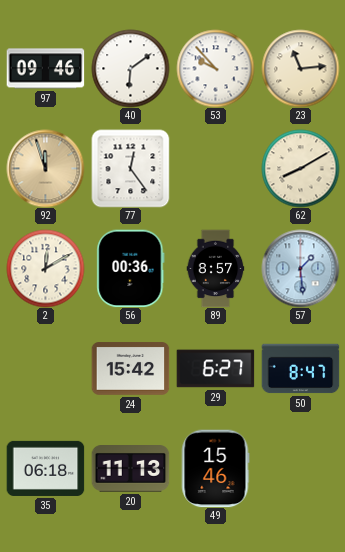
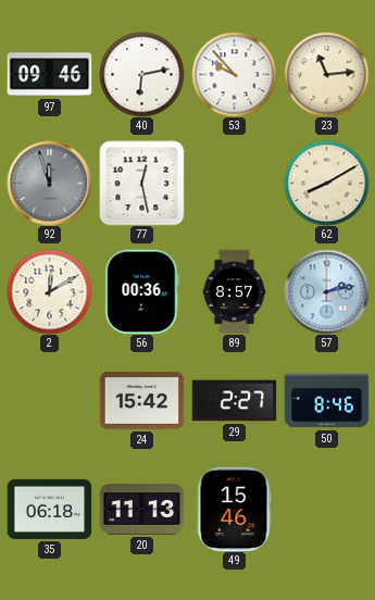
40: 6:09 -> 6:13 (141, 74)
92 dial: champagne -> grey (49, 183)
77: 12:24 -> 12:28 (141, 183)
57: 1:29 -> 2:13 (326, 291)
29: 6:27 -> 2:27 (234, 401)
50: 8:47 -> 8:46 (326, 401)
